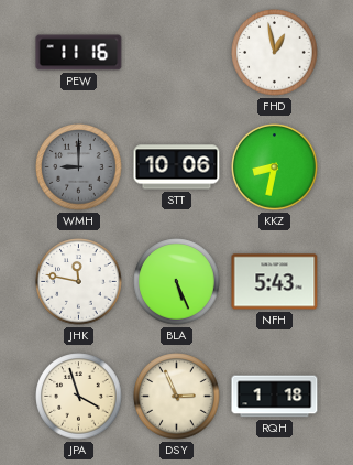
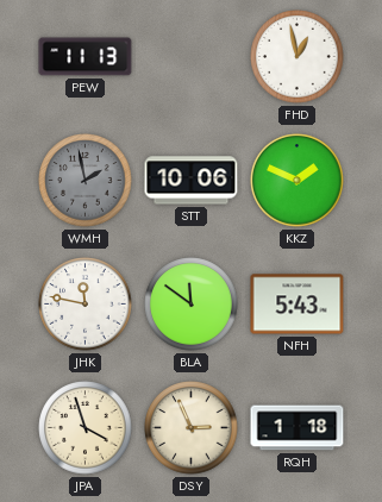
PEW: 11:16 -> 11:13 (86, 57)
WMH: 9:00 -> 1:58 (86, 181)
KKZ: 8:32 -> 1:49 (298, 181)
BLA: 5:26 -> 11:51 (192, 305)
